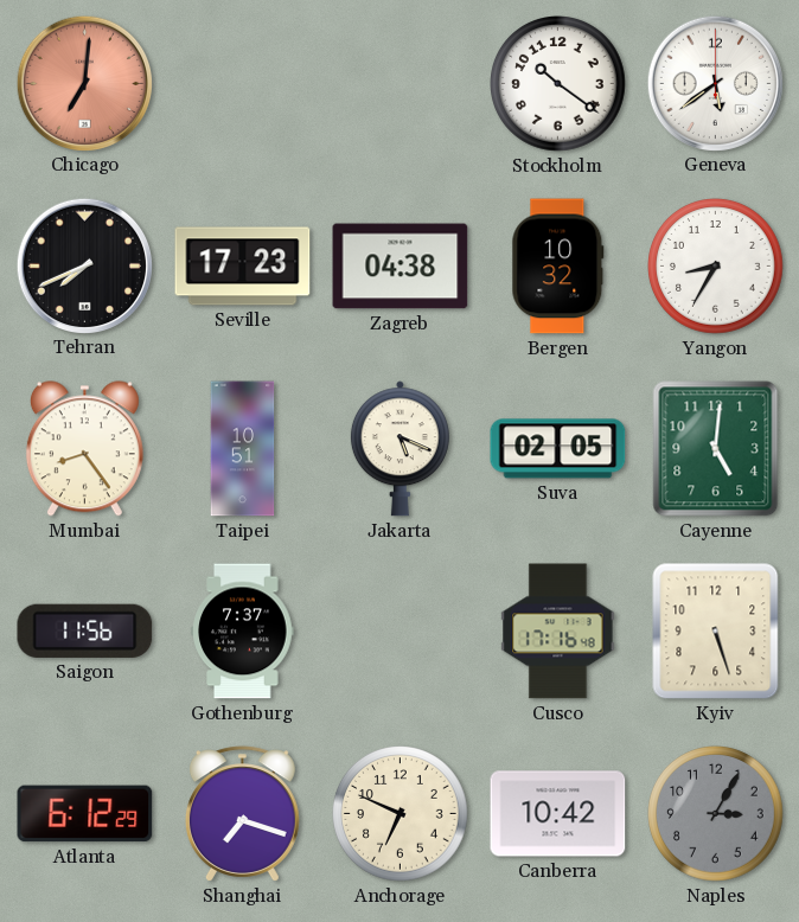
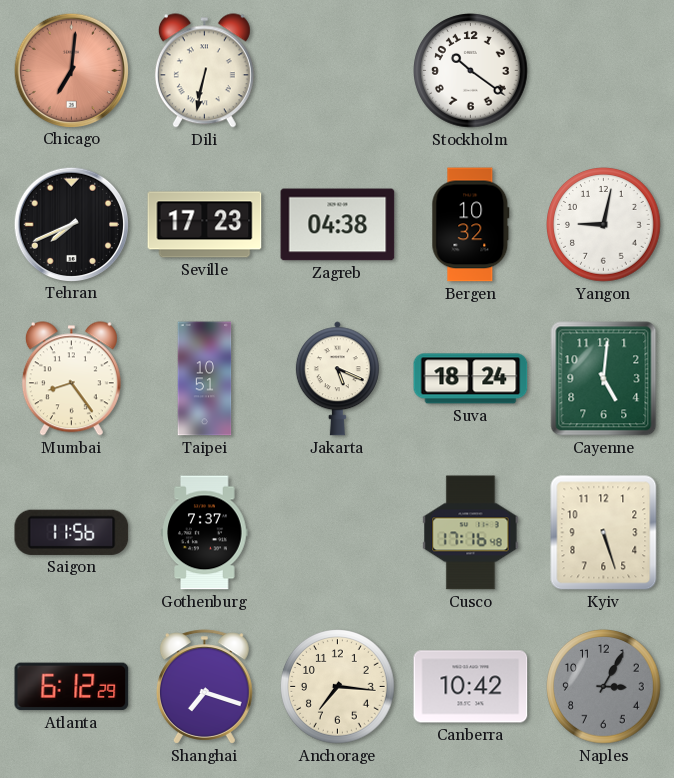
Dili: none -> 6:32 (204, 71)
Geneva: 5:39 -> none (715, 83)
Yangon: 8:35 -> 9:02 (604, 225)
Suva: 02:05 -> 18:24 (471, 379)
Anchorage: 6:49 -> 7:16 (338, 687)
